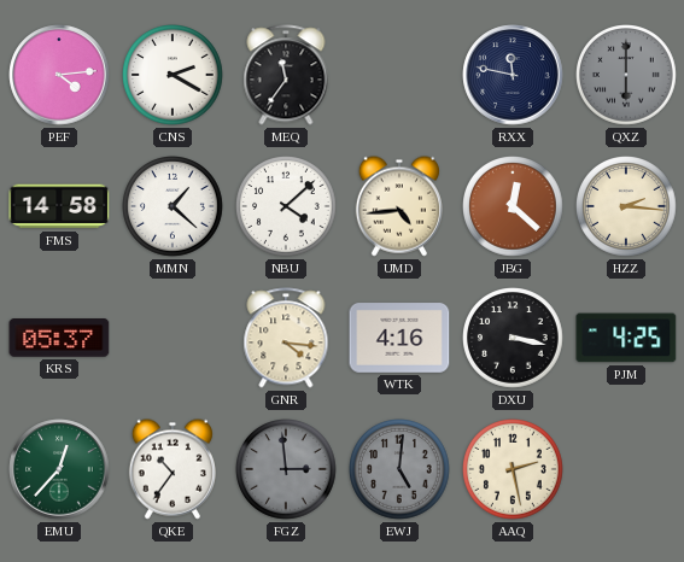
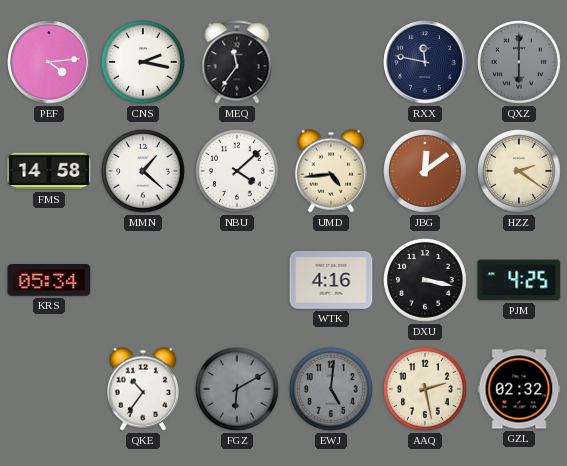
CNS: 2:20 -> 2:17 (144, 63)
JBG: 12:22 -> 12:09 (426, 172)
HZZ: 2:16 -> 2:21 (520, 172)
KRS: 05:37 -> 05:34 (49, 281)
GNR: 4:16 -> none (286, 338)
EMU: 12:37 -> none (59, 469)
FGZ: 2:59 -> 6:10 (238, 390)
GZL: none -> 02:32 (519, 389)
